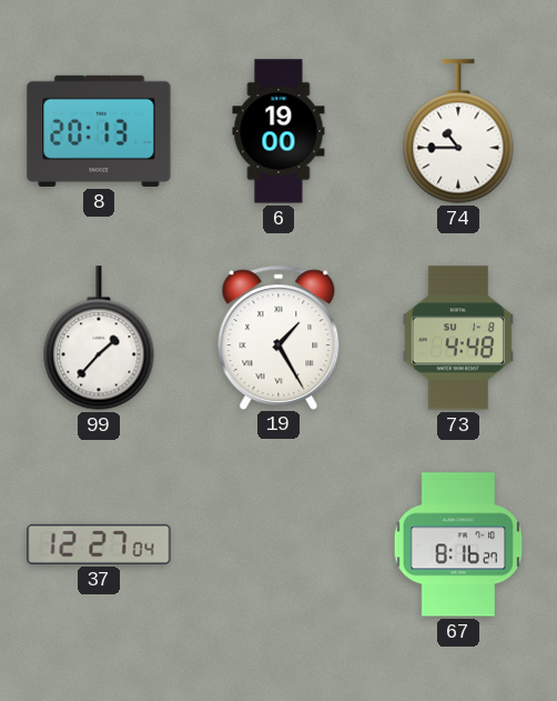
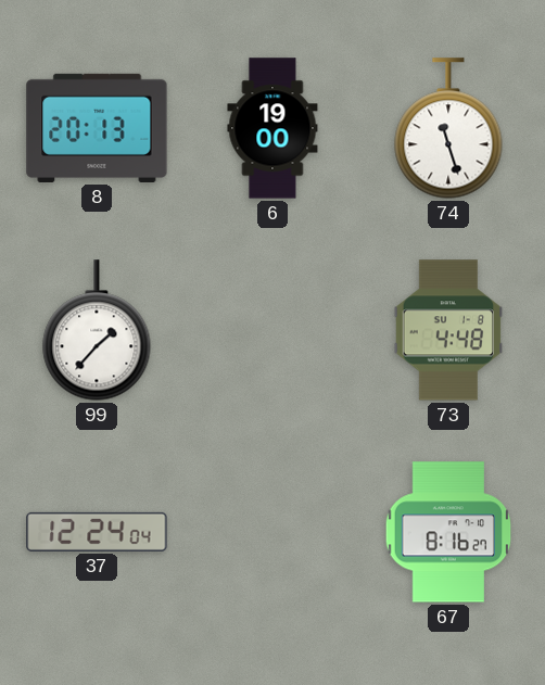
74: 10:45 -> 11:27 (448, 128)
19: 1:25 -> none (278, 337)
37: 12:27 -> 12:24 (97, 532)
